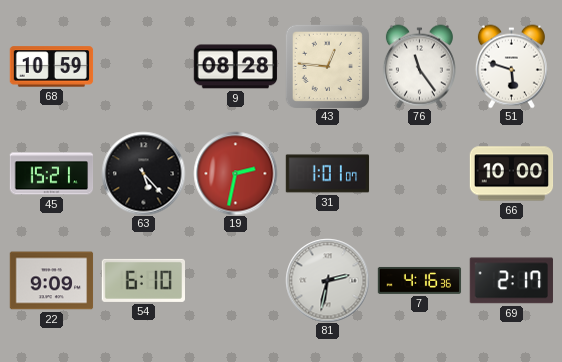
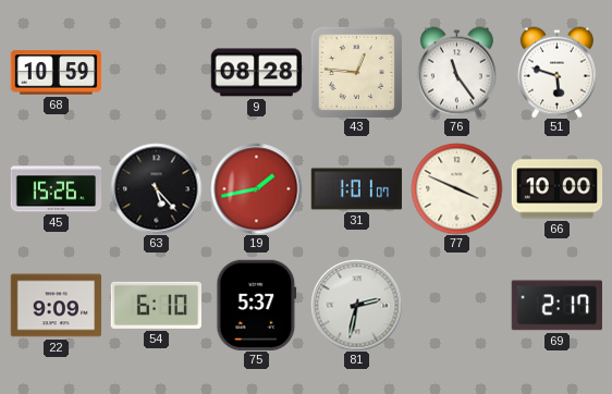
45: 15:21 -> 15:26 (56, 189)
19: 2:32 -> 1:43 (256, 188)
77: none -> 3:49 (456, 188)
75: none -> 5:37 (257, 305)
7: 4:16 -> none (419, 280)
